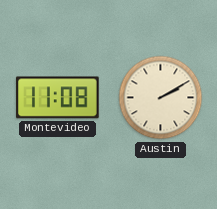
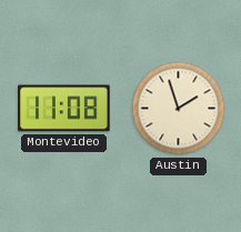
Austin: 2:10 -> 1:57 (179, 109)
